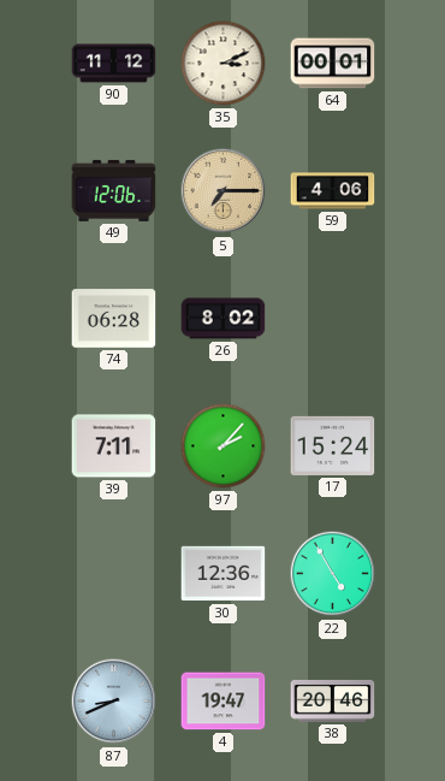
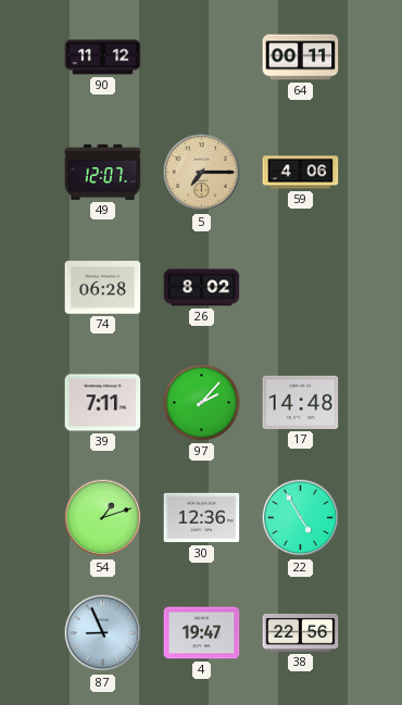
35: 3:11 -> none (224, 64)
64: 00:01 -> 00:11 (301, 58)
49: 12:06 -> 12:07 (103, 172)
17: 15:24 -> 14:48 (301, 402)
54: none -> 1:12 (103, 518)
87: 8:41 -> 8:56 (103, 633)
38: 20:46 -> 22:56 (301, 632)
